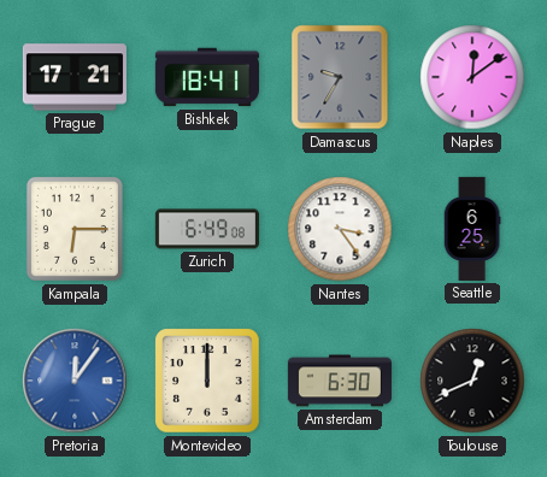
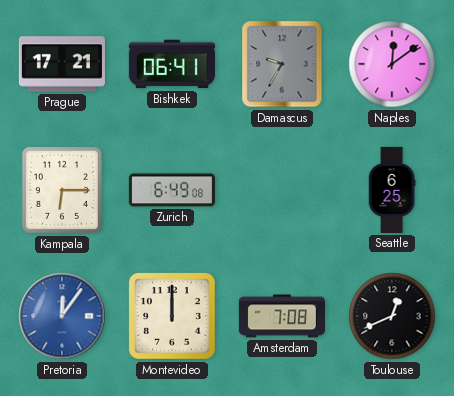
Bishkek: 18:41 -> 06:41 (172, 64)
Nantes: 3:24 -> none (340, 229)
Amsterdam: 6:30 -> 7:08 (282, 316)
